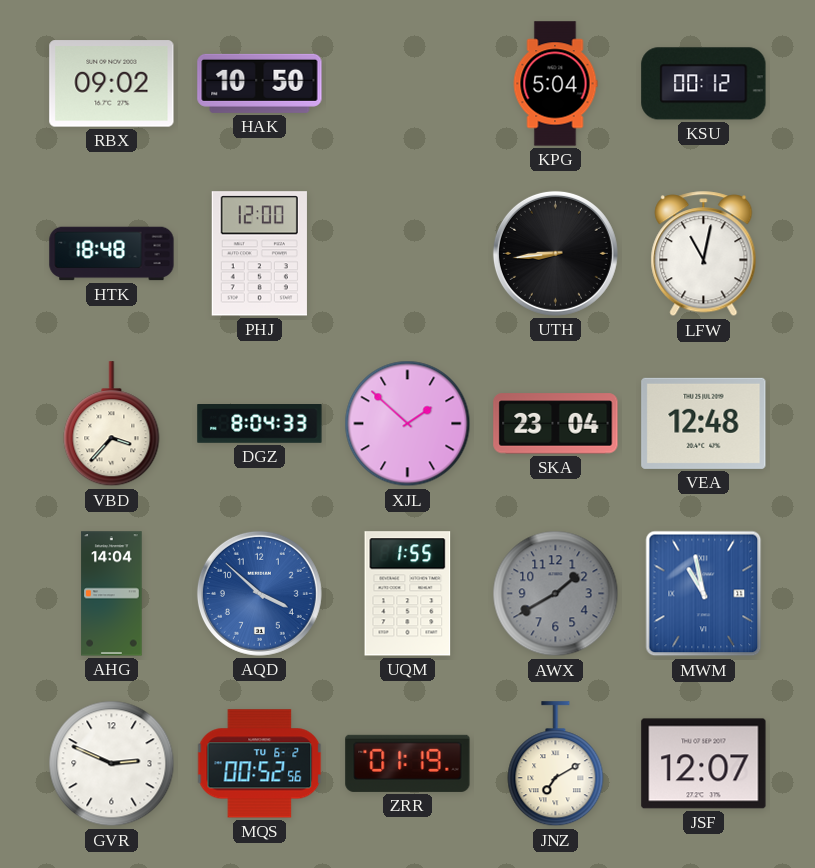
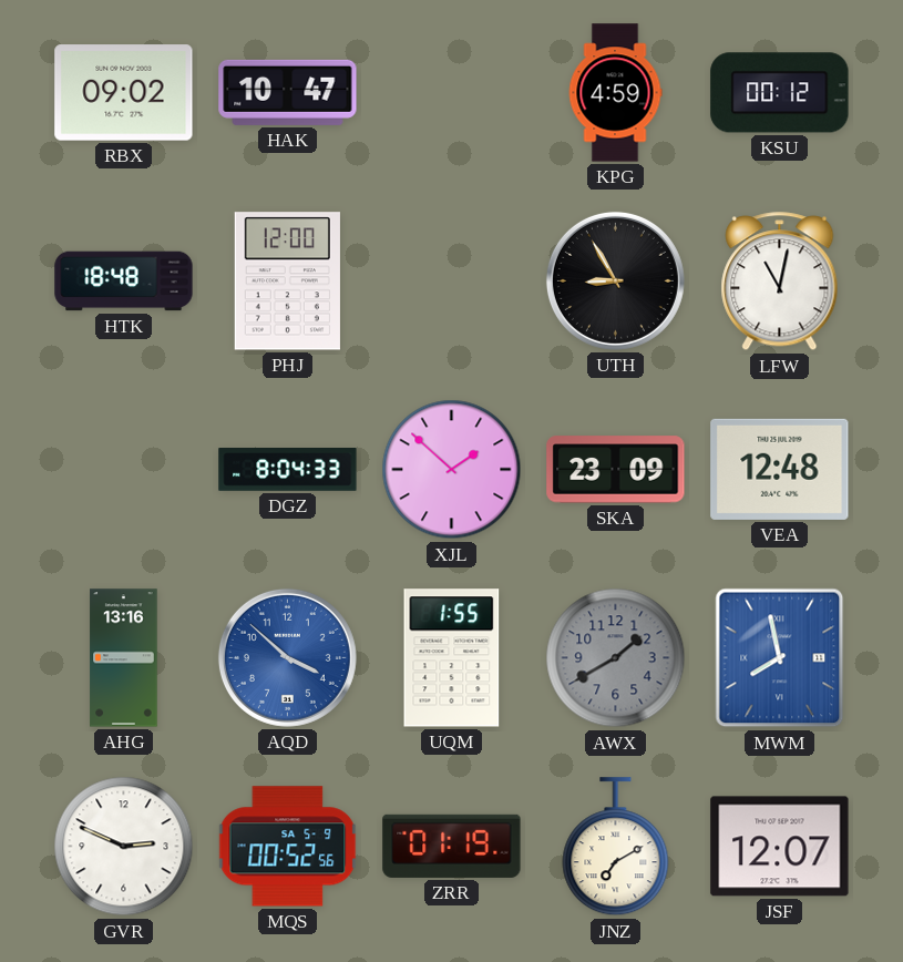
HAK: 10:50 -> 10:47 (288, 92)
KPG: 5:04 -> 4:59 (615, 93)
UTH: 8:44 -> 8:55 (615, 280)
VBD: 3:37 -> none (112, 424)
SKA: 23:04 -> 23:09 (616, 470)
AHG: 14:04 -> 13:16 (124, 658)
MWM: 10:58 -> 7:58 (780, 658)
MQS date: TU 6-2 -> SA 5-9 (288, 847)
